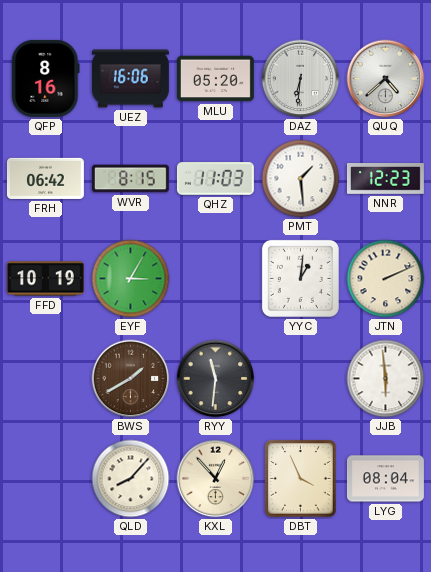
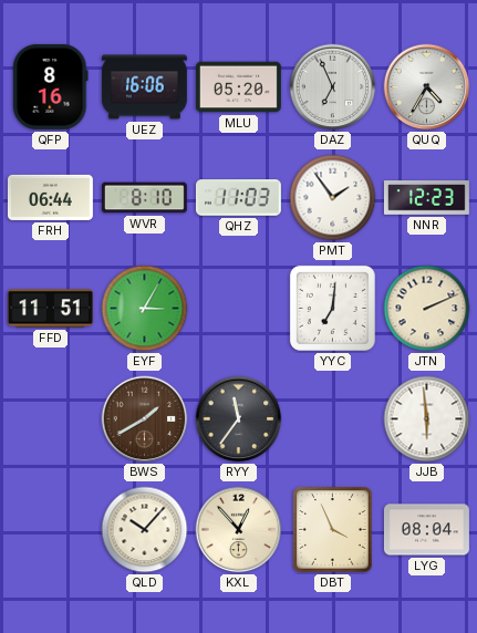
DAZ: 6:31 -> 6:56 (333, 87)
QUQ: 4:38 -> 4:35 (427, 87)
FRH: 06:42 -> 06:44 (50, 197)
WVR: 8:15 -> 8:10 (144, 198)
PMT: 1:29 -> 1:54 (333, 198)
FFD: 10:19 -> 11:51 (50, 309)
YYC: 1:01 -> 7:01 (332, 308)
RYY: 11:31 -> 11:36 (239, 419)
QLD: 8:07 -> 10:07 (145, 530)
